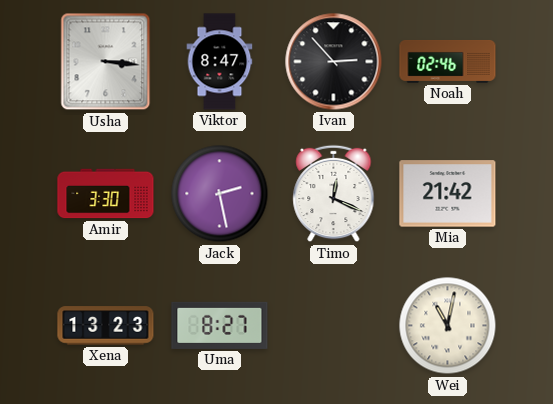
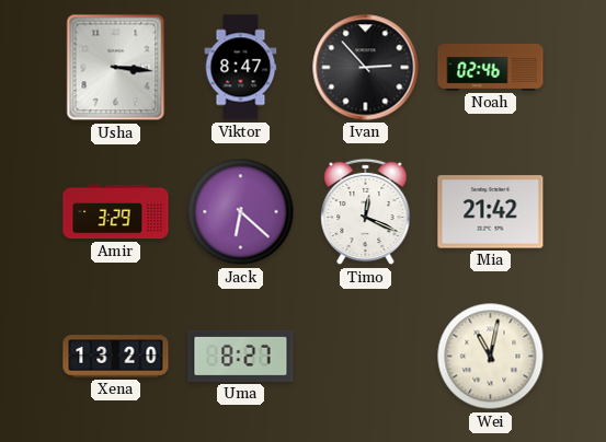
Amir: 3:30 -> 3:29 (116, 212)
Jack: 2:28 -> 6:22 (241, 212)
Xena: 13:23 -> 13:20 (116, 357)
